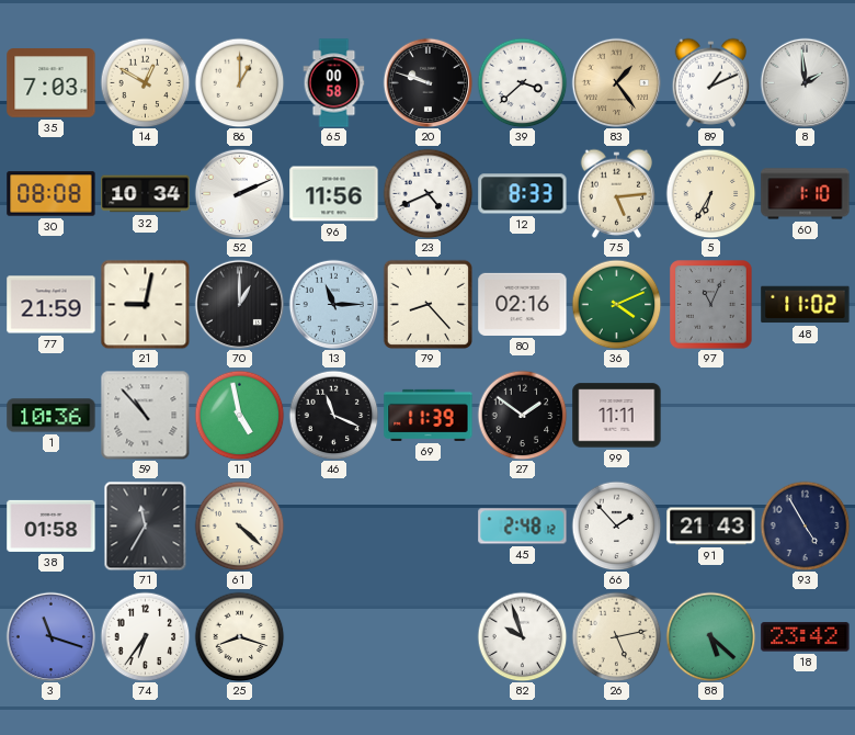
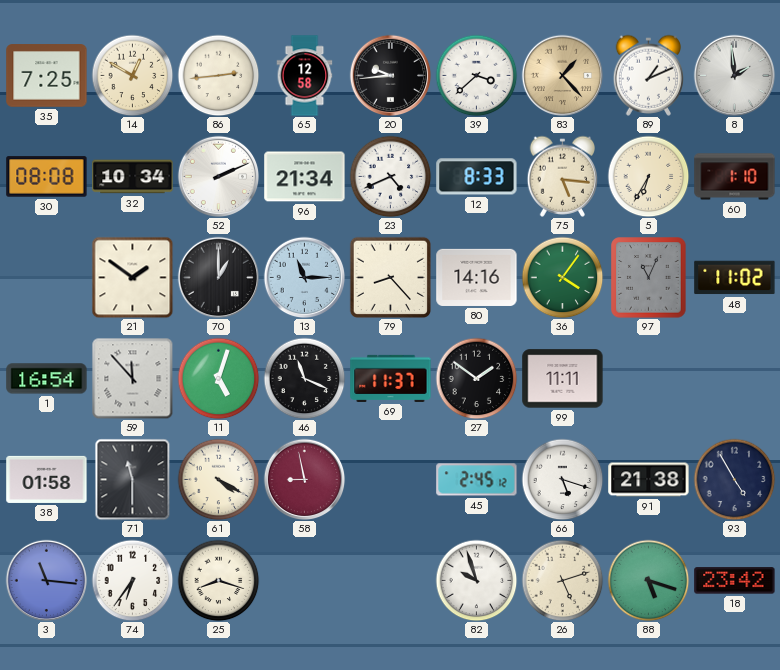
35: 7:03 -> 7:25 (47, 76)
86: 1:00 -> 2:44 (218, 75)
65: 00:58 -> 12:58 (305, 76)
20: 9:48 -> 9:44 (390, 75)
83: 1:24 -> 1:23 (562, 75)
96: 11:56 -> 21:34 (305, 177)
75: 5:14 -> 5:16 (562, 176)
77: 21:59 -> none (52, 305)
21: 9:02 -> 1:51 (132, 277)
80: 02:16 -> 14:16 (477, 277)
36: 4:11 -> 4:06 (562, 277)
1: 10:36 -> 16:54 (47, 379)
59: 10:53 -> 11:53 (132, 378)
11: 4:58 -> 5:03 (218, 378)
69: 11:39 -> 11:37 (391, 378)
71: 11:35 -> 11:30 (133, 479)
61: 4:22 -> 4:20 (218, 479)
58: none -> 8:58 (304, 479)
45: 2:48 -> 2:45 (477, 480)
66: 1:53 -> 5:18 (562, 479)
91: 21:43 -> 21:38 (649, 480)
3: 11:18 -> 11:16 (46, 580)
26: 5:13 -> 5:12 (562, 580)
88: 5:22 -> 5:18 (648, 580)
